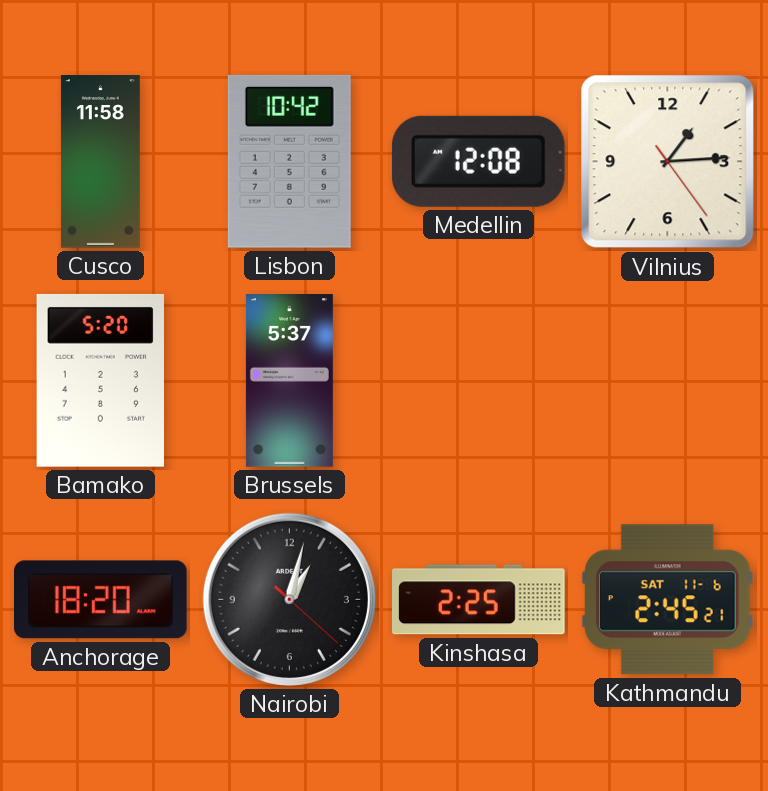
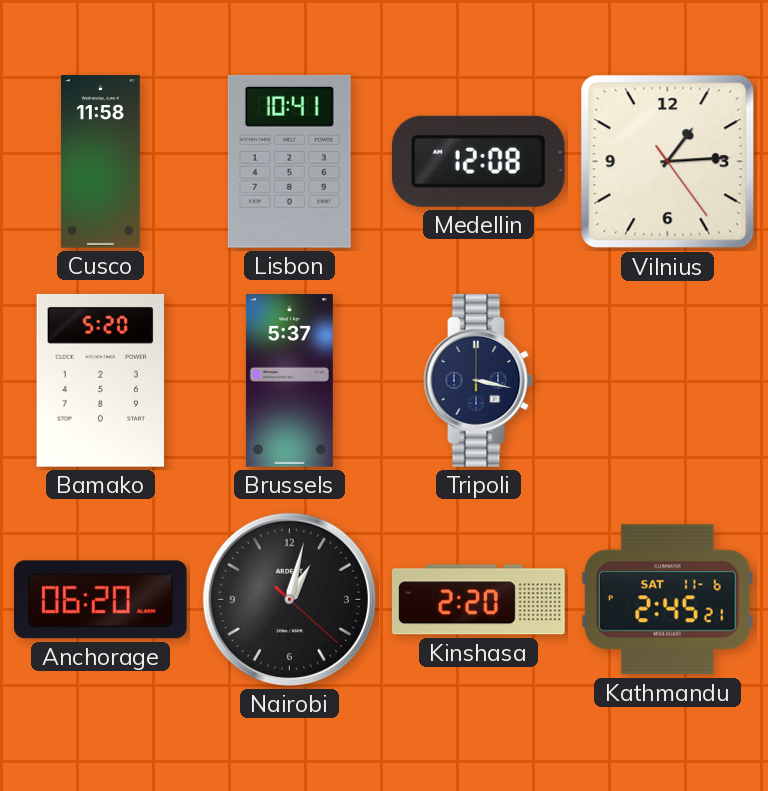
Lisbon: 10:42 -> 10:41 (289, 161)
Tripoli: none -> 3:17 (479, 381)
Anchorage: 18:20 -> 06:20 (101, 600)
Kinshasa: 2:25 -> 2:20 (479, 600)
